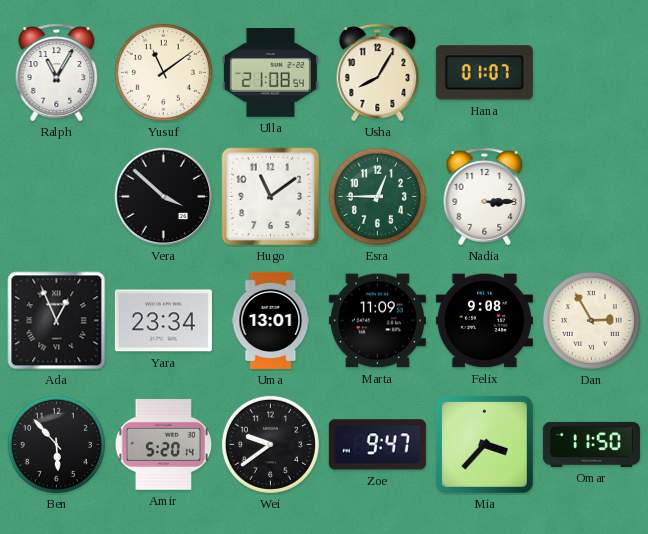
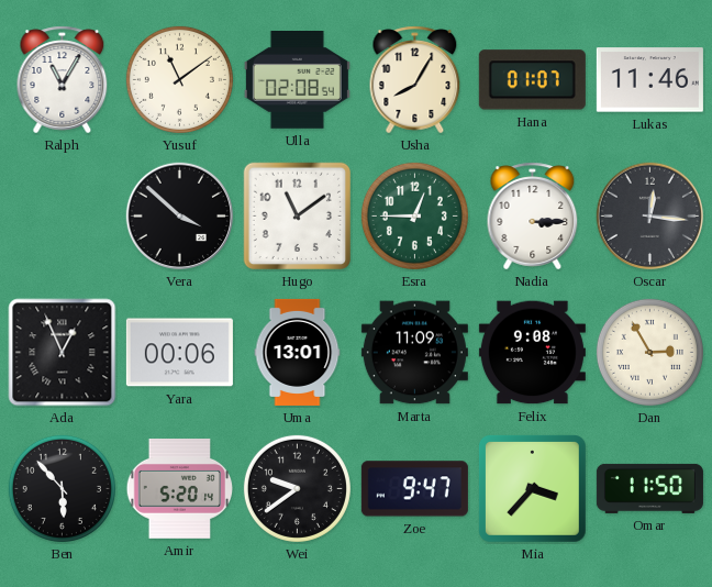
Ulla: 21:08 -> 02:08 (297, 80)
Lukas: none -> 11:46 (649, 80)
Oscar: none -> 12:16 (650, 217)
Yara: 23:34 -> 00:06 (179, 353)
